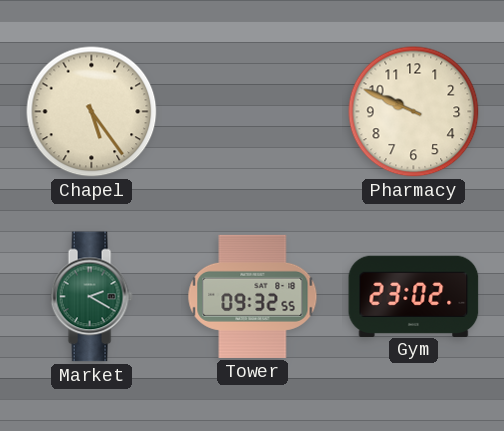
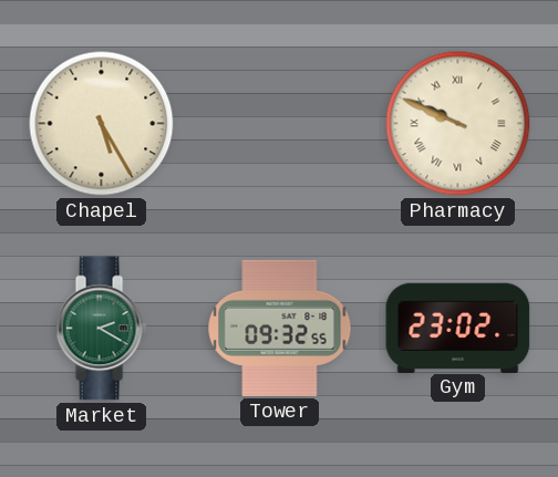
Chapel: 5:24 -> 5:25 (102, 124)
Pharmacy numerals: Arabic -> Roman (458, 124)
